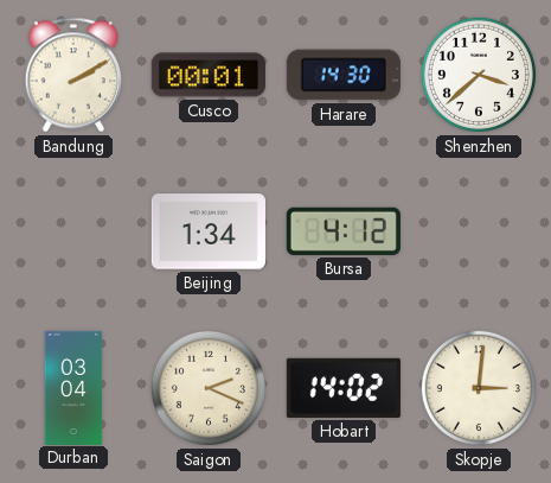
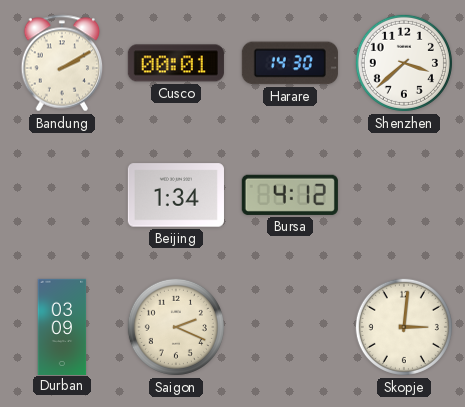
Durban: 03:04 -> 03:09 (62, 326)
Hobart: 14:02 -> none (344, 388)
